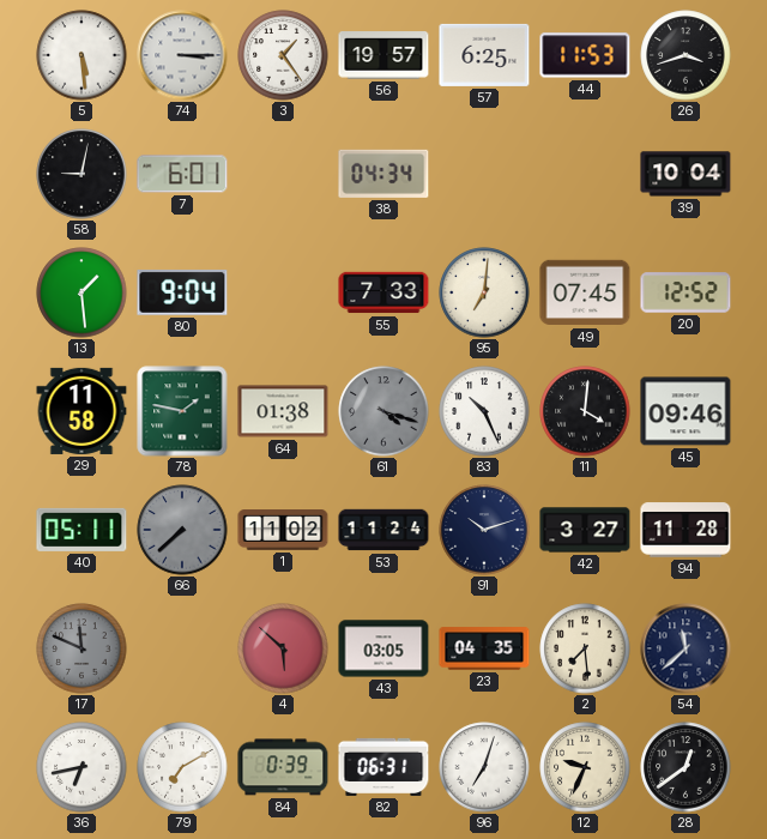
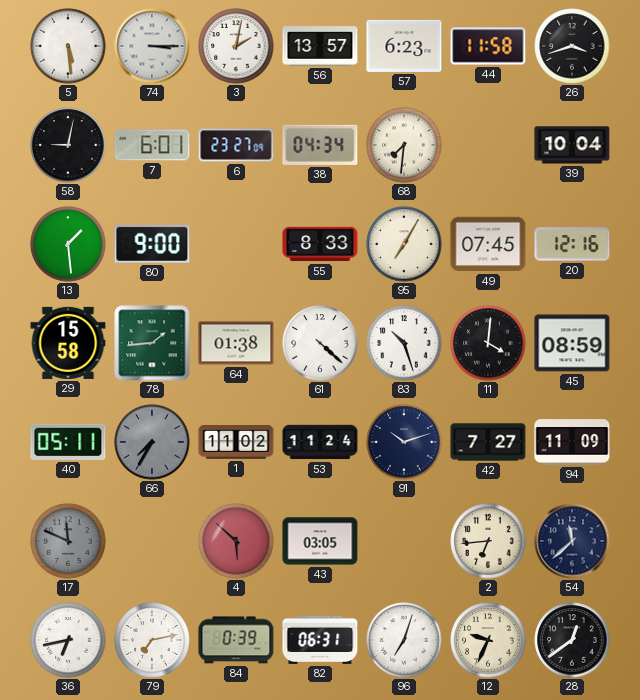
3: 1:24 -> 2:02 (236, 46)
56: 19:57 -> 13:57 (320, 46)
57: 6:25 -> 6:23 (404, 46)
44: 11:53 -> 11:58 (488, 46)
6: none -> 23:27 (236, 145)
68: none -> 7:31 (404, 145)
80: 9:04 -> 9:00 (152, 245)
55: 7:33 -> 8:33 (320, 244)
95: 7:01 -> 7:05 (404, 244)
20: 12:52 -> 12:16 (572, 244)
29: 11:58 -> 15:58 (68, 343)
78: 1:47 -> 1:44 (152, 343)
61: 4:18 -> 4:22 (320, 343)
61 dial: grey -> white (320, 343)
83: 10:26 -> 10:27 (404, 343)
45: 09:46 -> 08:59 (572, 343)
66: 7:38 -> 7:35 (152, 442)
42: 3:27 -> 7:27 (488, 442)
94: 11:28 -> 11:09 (572, 442)
23: 04:35 -> none (484, 648)
2: 7:29 -> 6:44 (488, 541)
79: 7:10 -> 7:13 (152, 640)
